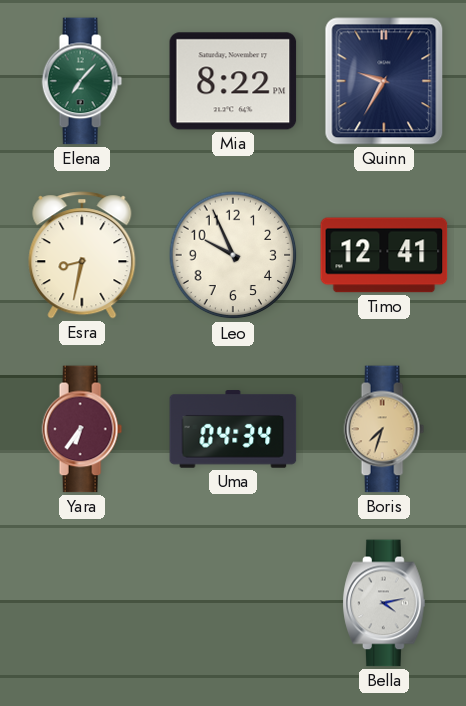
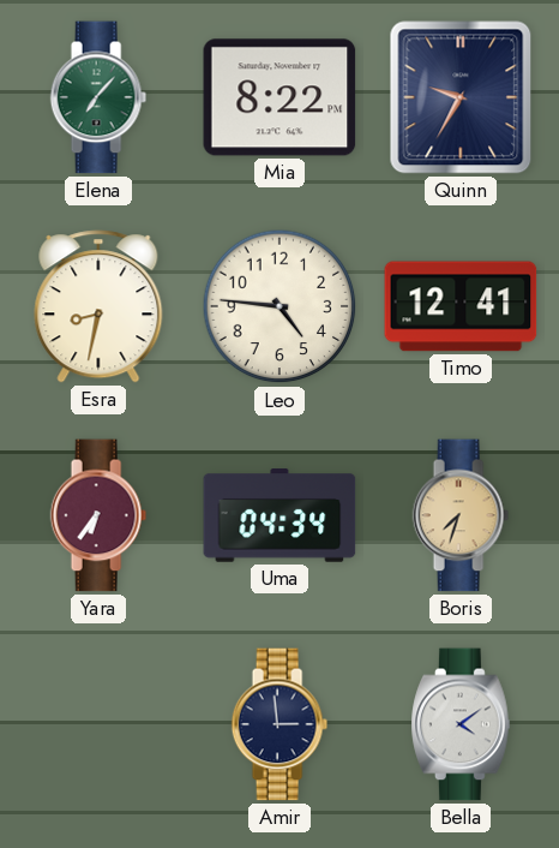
Leo: 9:56 -> 4:46 (279, 306)
Amir: none -> 2:59 (279, 724)
Bella: 4:13 -> 4:09 (461, 724)
